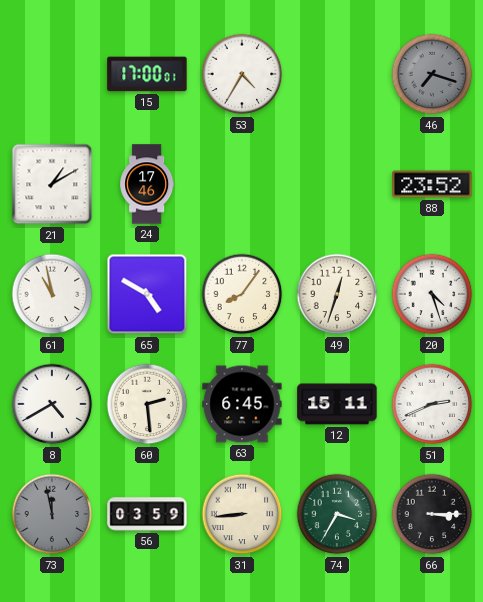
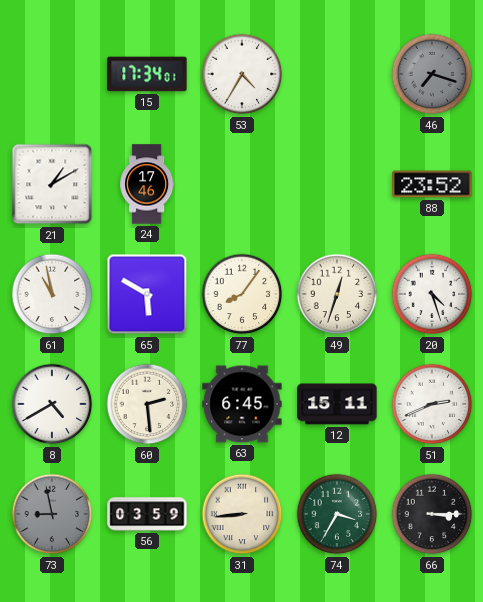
15: 17:00 -> 17:34 (147, 74)
65: 4:50 -> 5:50 (147, 294)
73: 11:58 -> 8:58 (52, 514)
